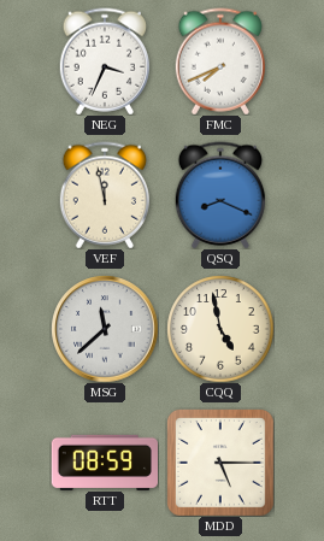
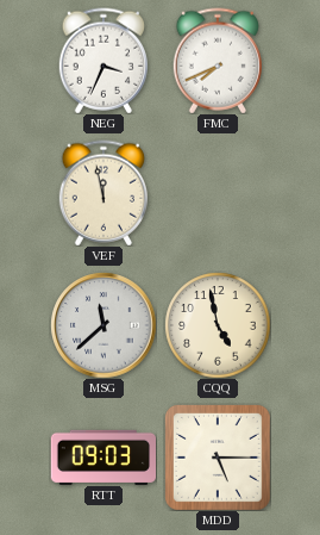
QSQ: 8:19 -> none (219, 195)
RTT: 08:59 -> 09:03 (102, 456)
